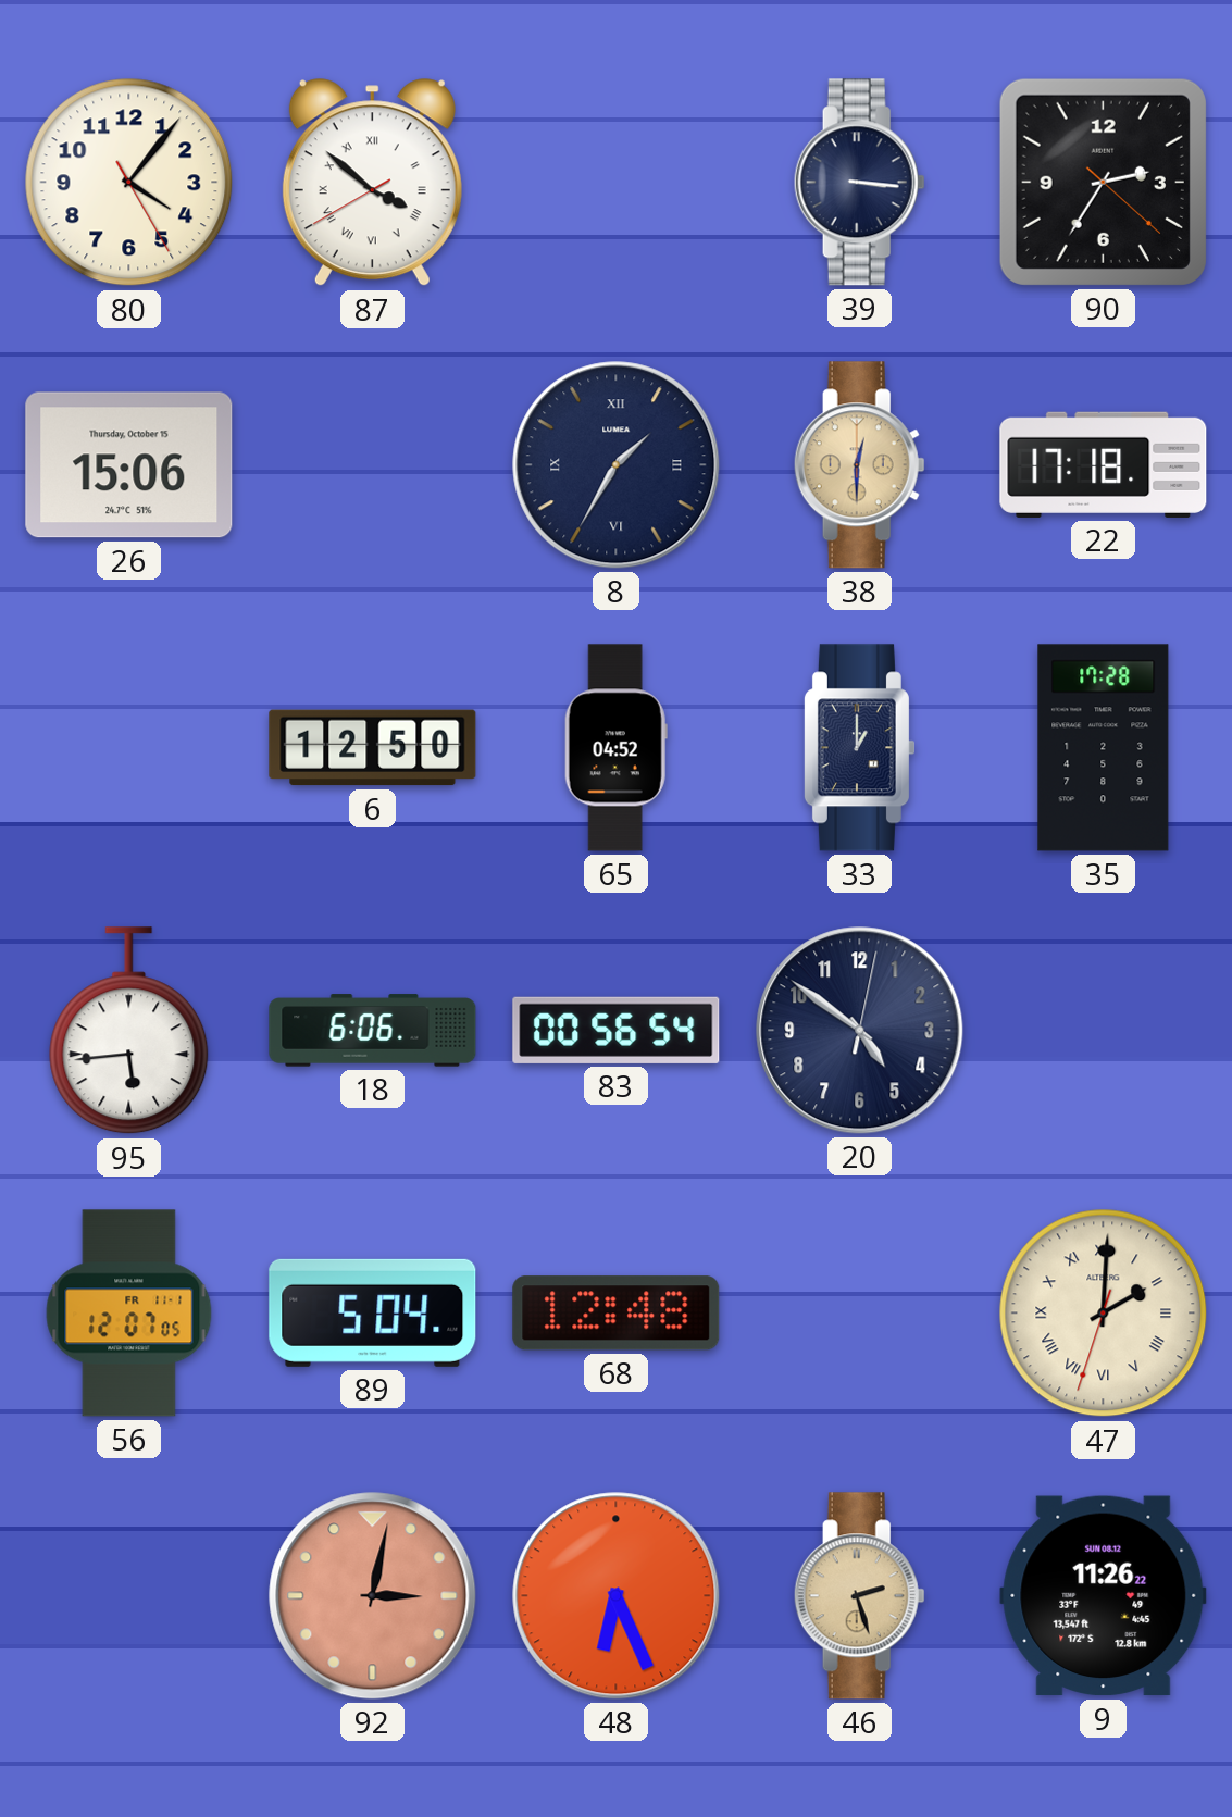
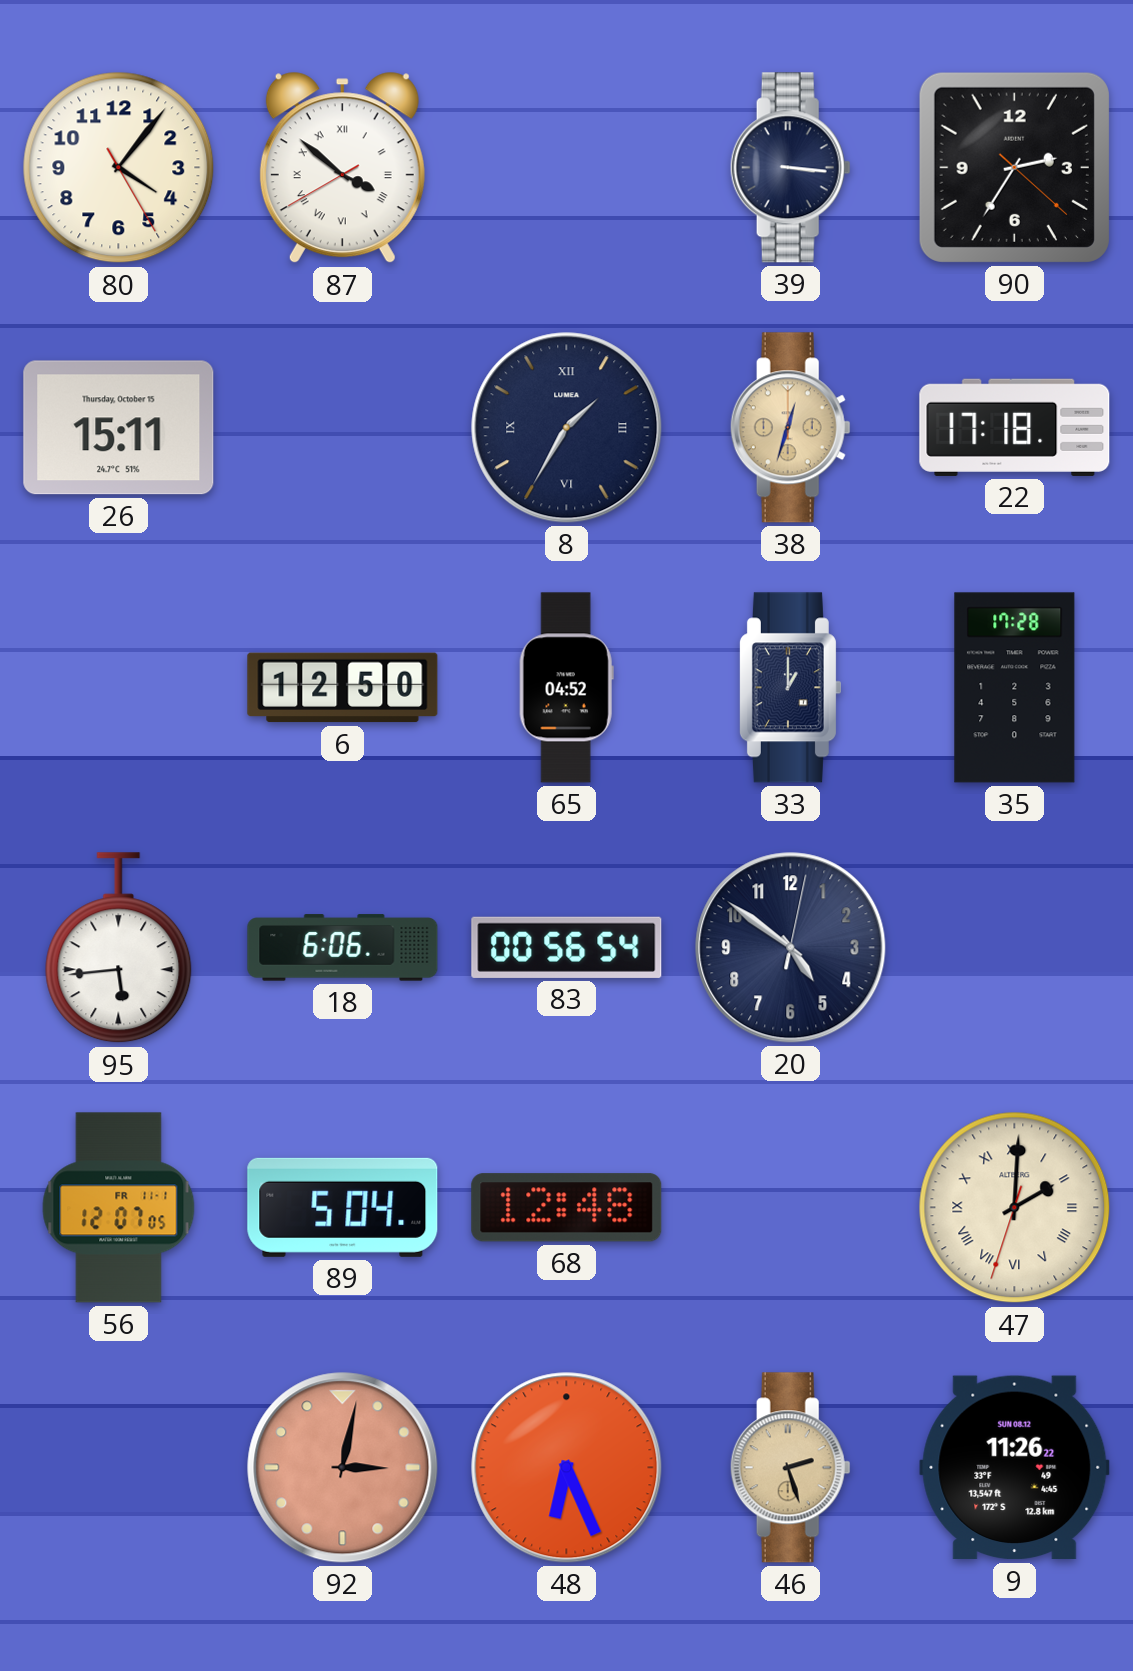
26: 15:06 -> 15:11 (119, 428)
38: 12:30 -> 12:33 (790, 428)
